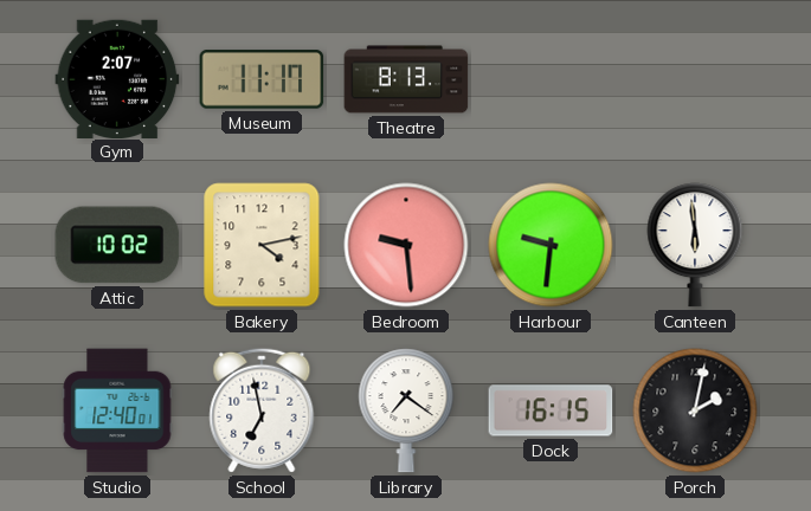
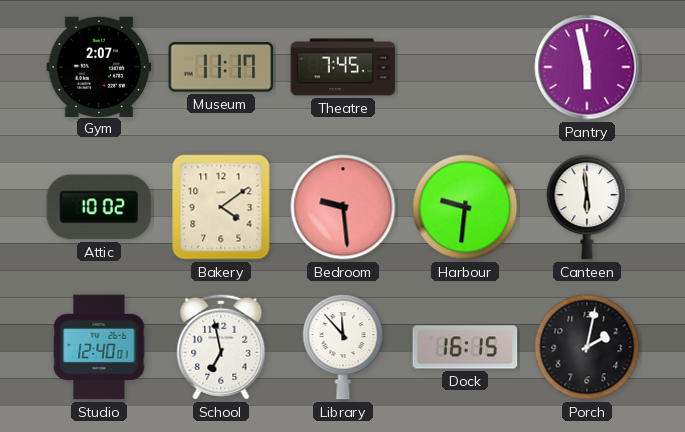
Theatre: 8:13 -> 7:45 (343, 67)
Pantry: none -> 5:58 (587, 67)
Bakery: 4:13 -> 4:09 (221, 207)
Library: 7:21 -> 11:53 (343, 347)
